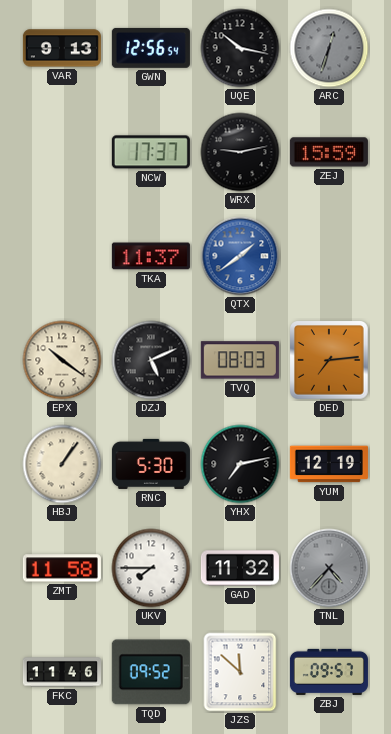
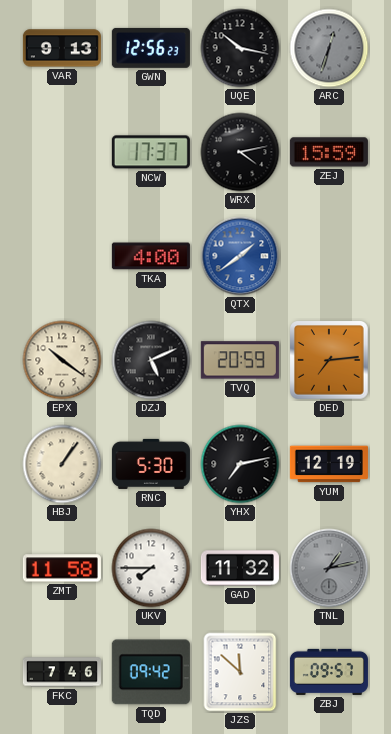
GWN: 12:56:54 -> 12:56:23 (151, 48)
WRX: 9:13 -> 4:13 (240, 152)
TKA: 11:37 -> 4:00 (151, 256)
TVQ: 08:03 -> 20:59 (240, 360)
TNL: 4:37 -> 1:13 (329, 568)
FKC: 11:46 -> 7:46 (62, 672)
TQD: 09:52 -> 09:42 (151, 672)
